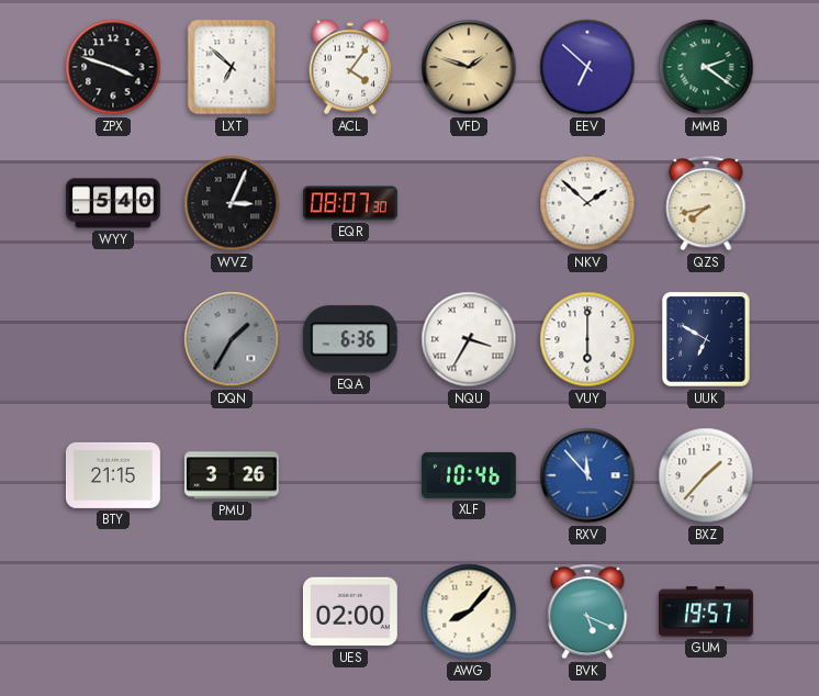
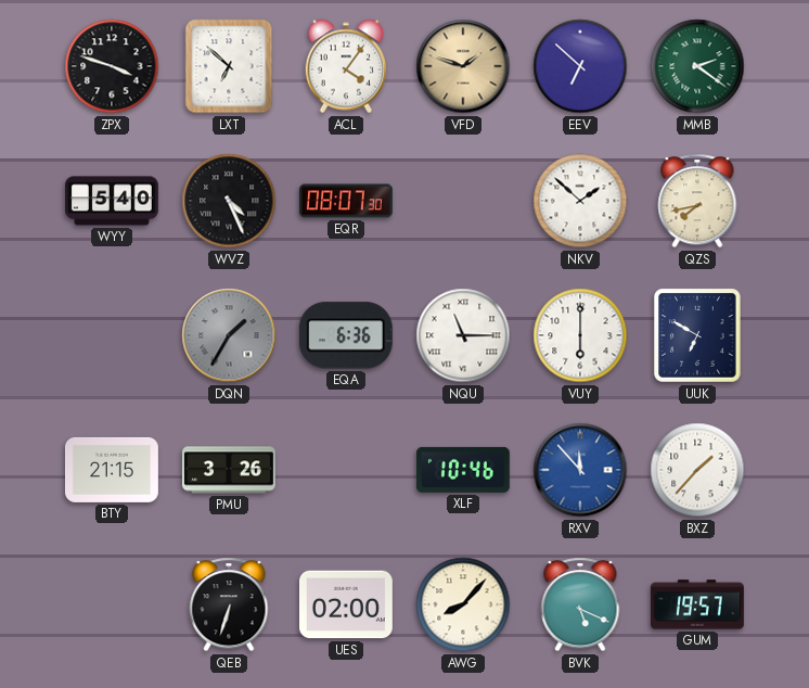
WVZ: 3:04 -> 4:26 (229, 201)
NQU: 3:35 -> 11:15 (463, 335)
QEB: none -> 6:33 (229, 604)
